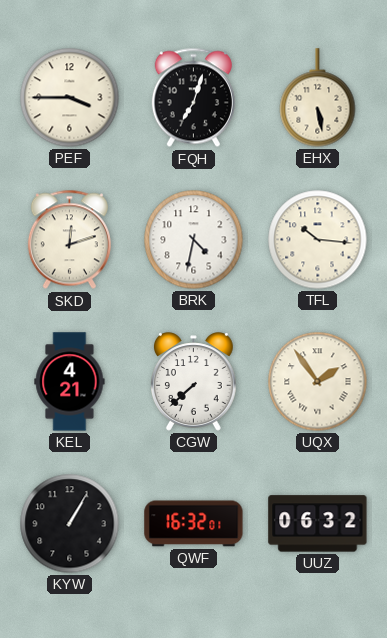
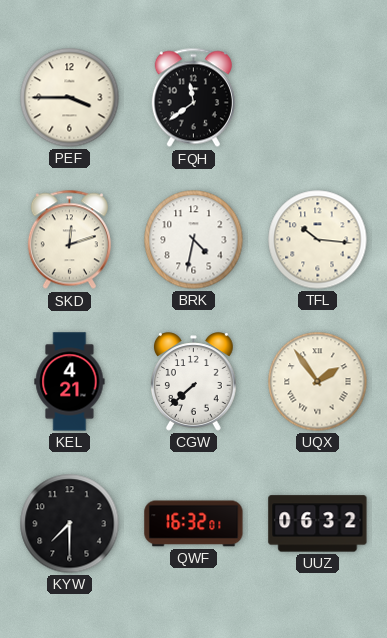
FQH: 7:03 -> 11:39 (193, 98)
EHX: 5:28 -> none (318, 98)
KYW: 1:05 -> 7:30 (70, 524)
